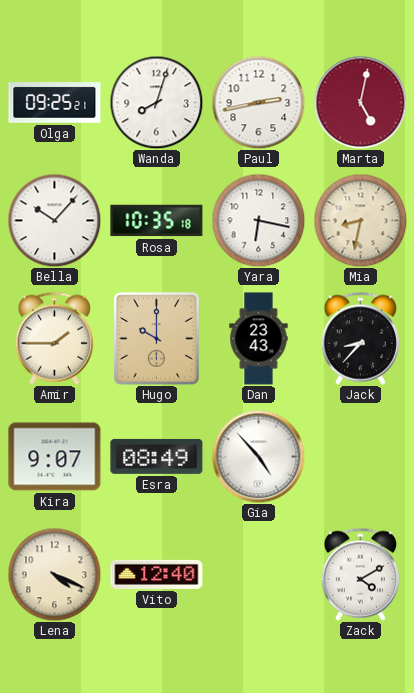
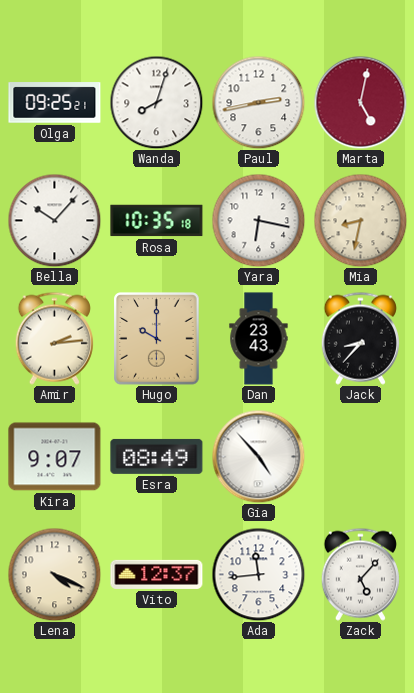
Amir: 1:45 -> 2:14 (54, 338)
Vito: 12:40 -> 12:37 (157, 574)
Ada: none -> 11:44 (258, 574)
Zack: 4:10 -> 5:07 (360, 574)
